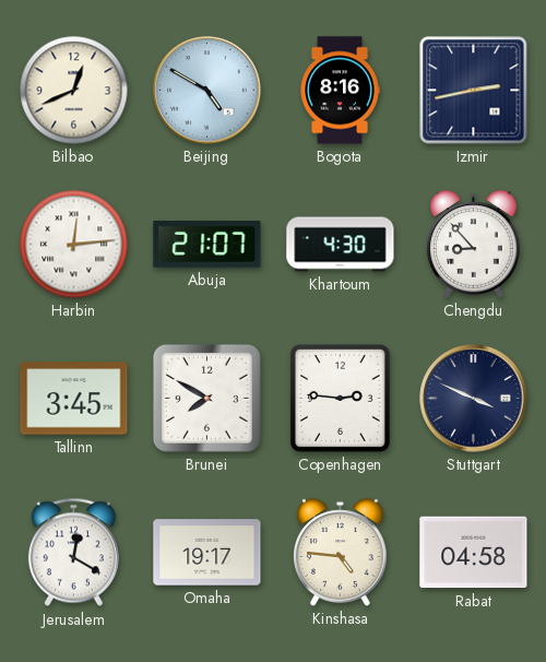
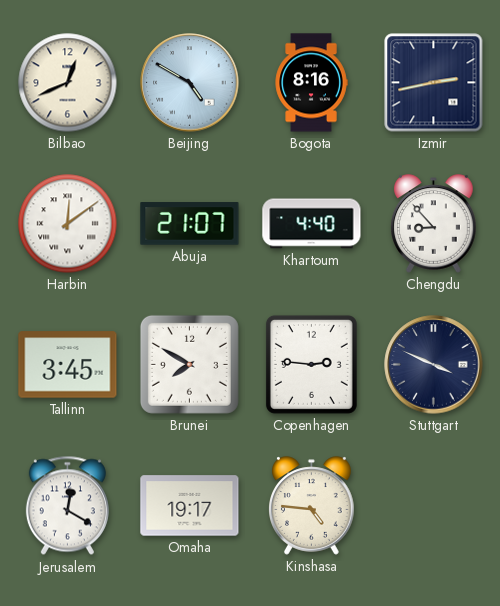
Harbin: 12:14 -> 12:09 (68, 224)
Khartoum: 4:30 -> 4:40 (312, 224)
Rabat: 04:58 -> none (474, 553)
